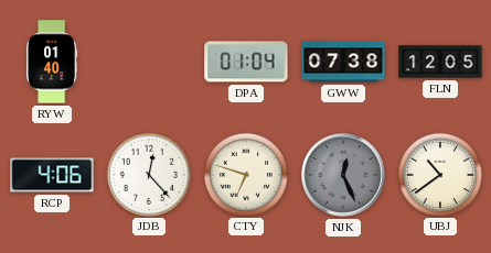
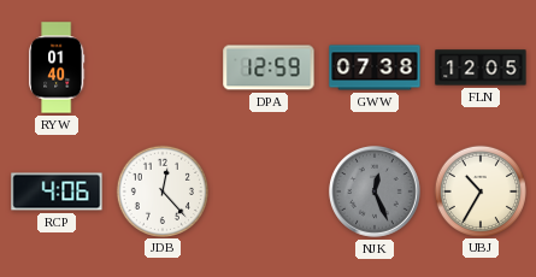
DPA: 01:04 -> 12:59 (269, 67)
CTY: 6:48 -> none (245, 174)
UBJ: 10:39 -> 10:35 (479, 190)
